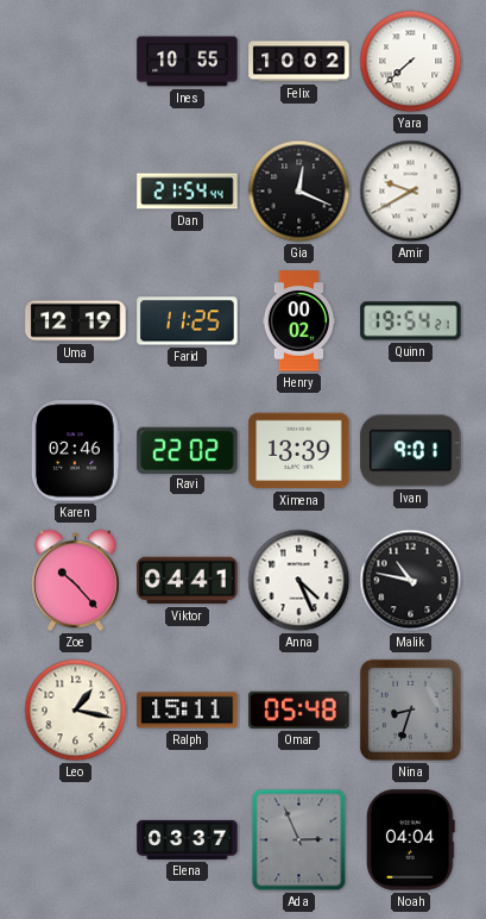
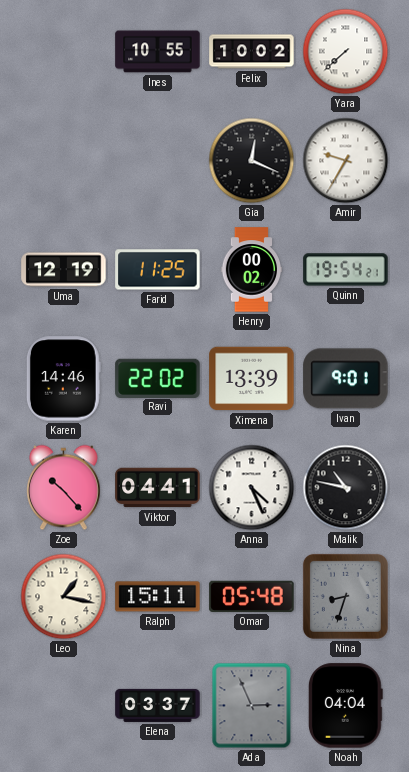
Dan: 21:54 -> none (188, 192)
Amir: 9:40 -> 9:35 (346, 161)
Karen: 02:46 -> 14:46 (63, 379)
